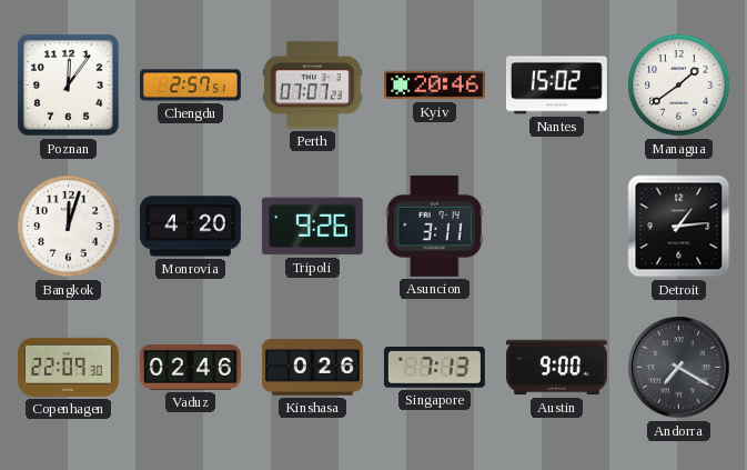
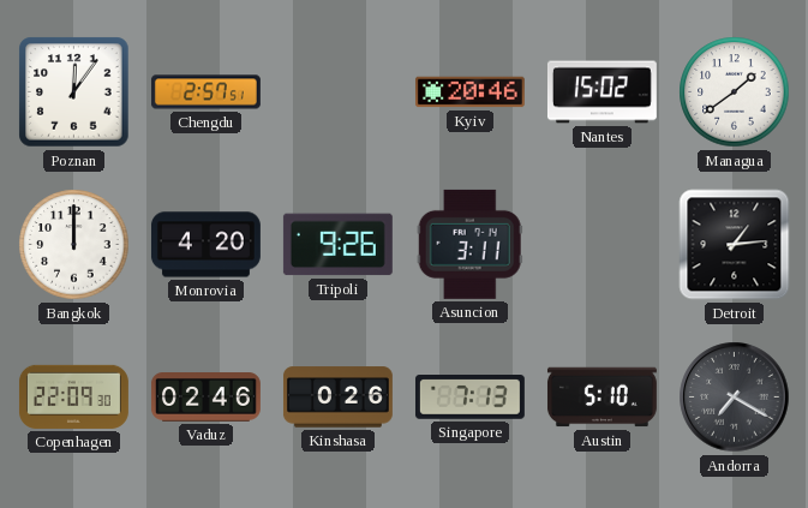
Perth: 07:07 -> none (312, 86)
Bangkok: 12:03 -> 12:00 (74, 245)
Austin: 9:00 -> 5:10 (601, 398)
